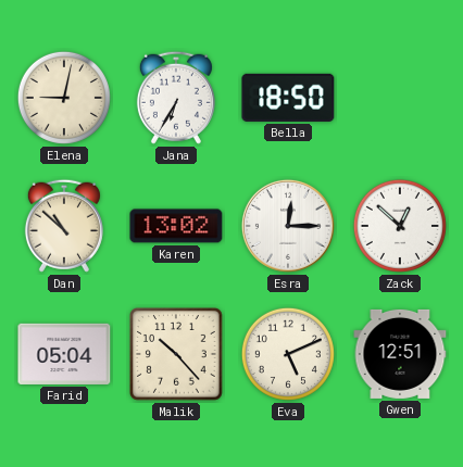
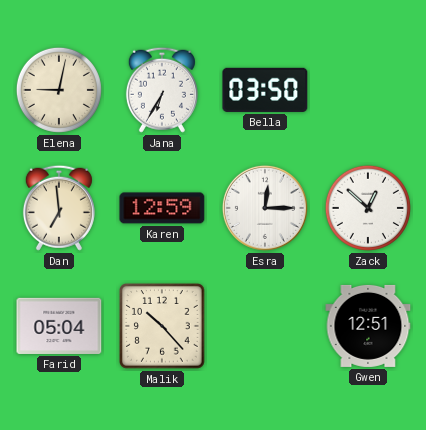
Bella: 18:50 -> 03:50 (265, 90)
Dan: 10:52 -> 6:59 (59, 208)
Karen: 13:02 -> 12:59 (162, 208)
Eva: 5:11 -> none (288, 354)
